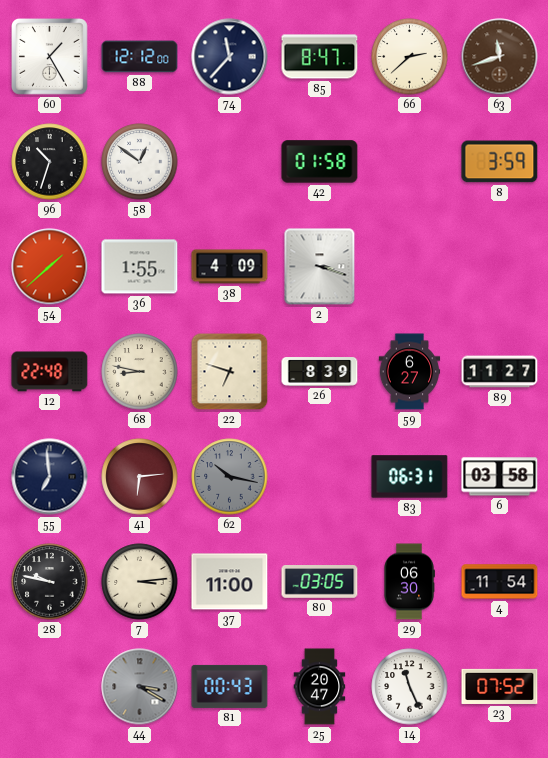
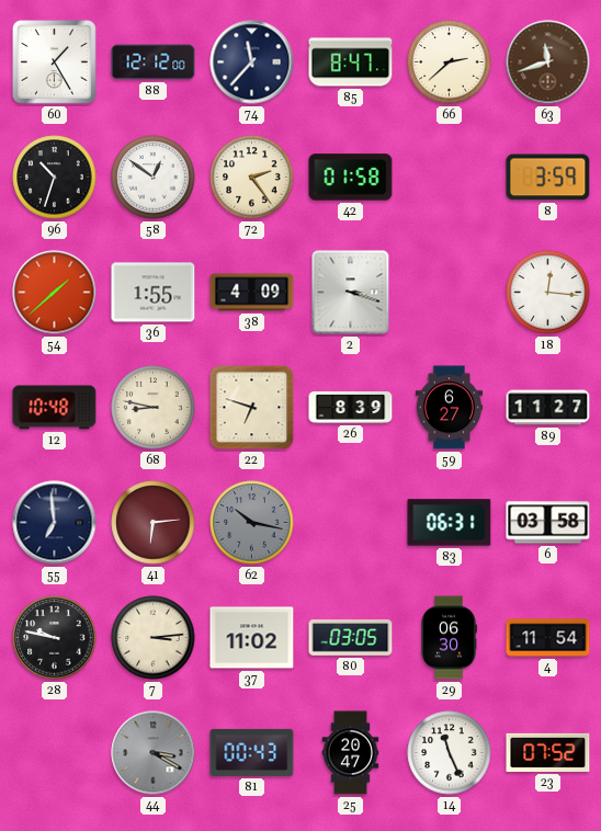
72: none -> 2:24 (252, 178)
18: none -> 12:16 (548, 293)
12: 22:48 -> 10:48 (55, 408)
37: 11:00 -> 11:02 (252, 638)
